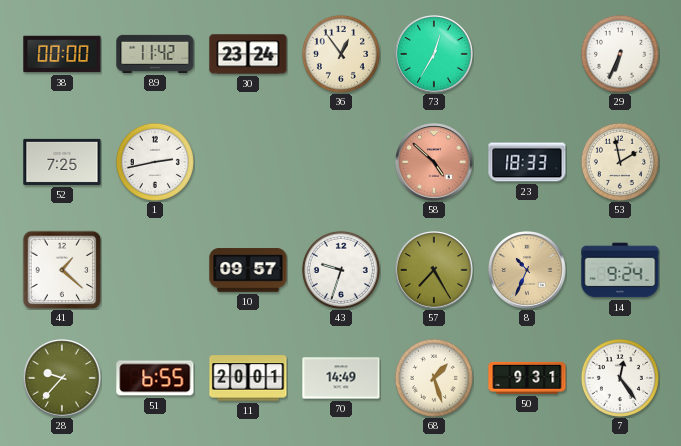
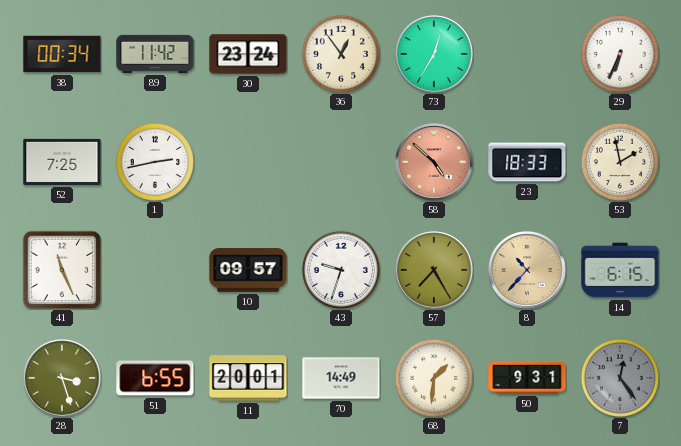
38: 00:00 -> 00:34 (62, 54)
41: 1:22 -> 11:26 (62, 270)
8: 10:34 -> 10:37 (527, 270)
14: 9:24 -> 6:15 (620, 270)
28: 9:37 -> 3:27 (62, 378)
68: 1:27 -> 1:31 (434, 378)
7 dial: white -> grey (620, 378)
